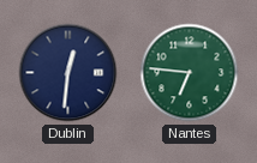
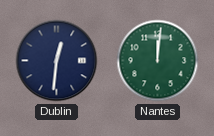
Nantes: 6:46 -> 12:01 (158, 61)
